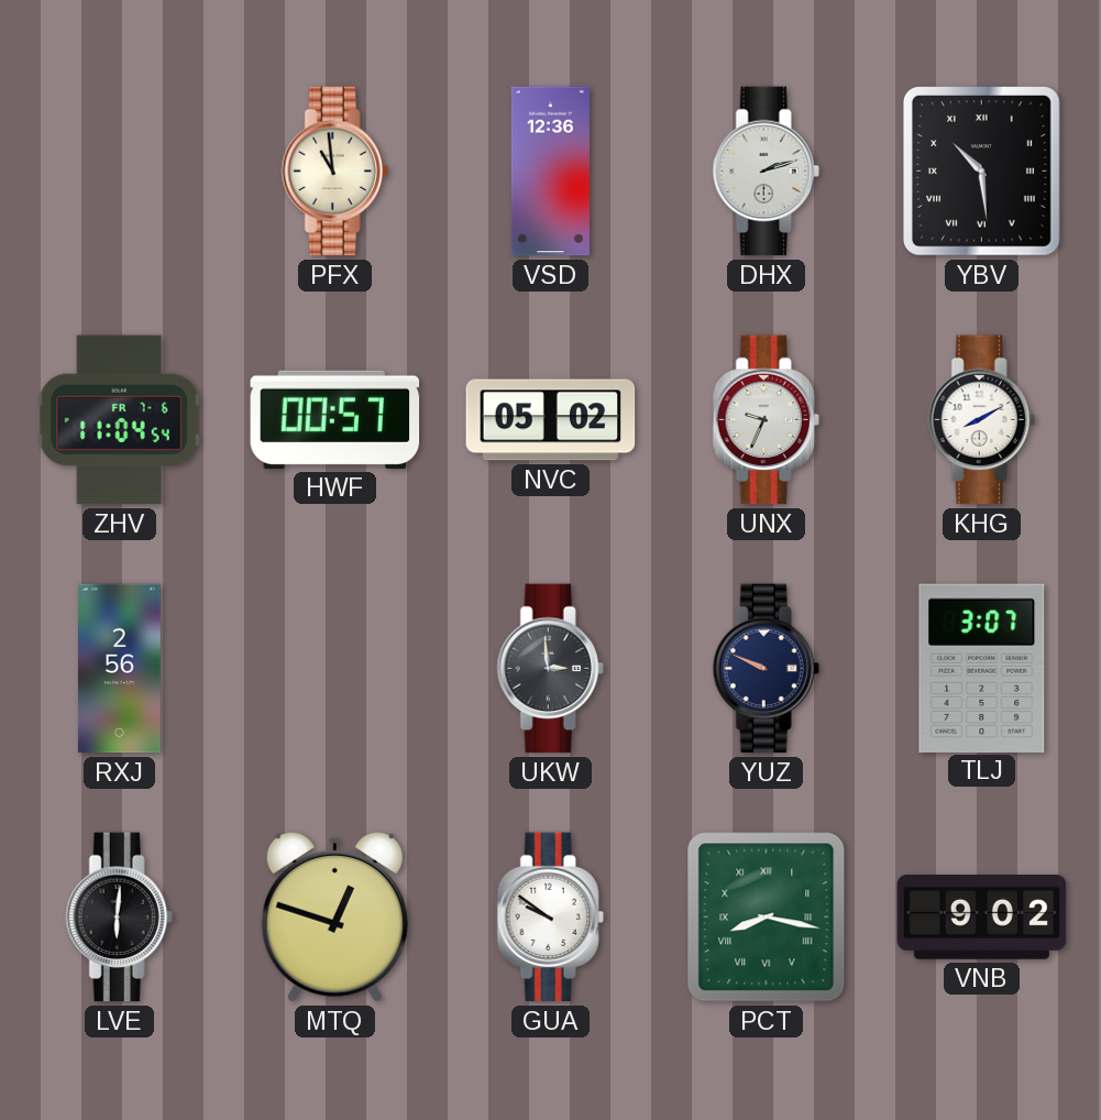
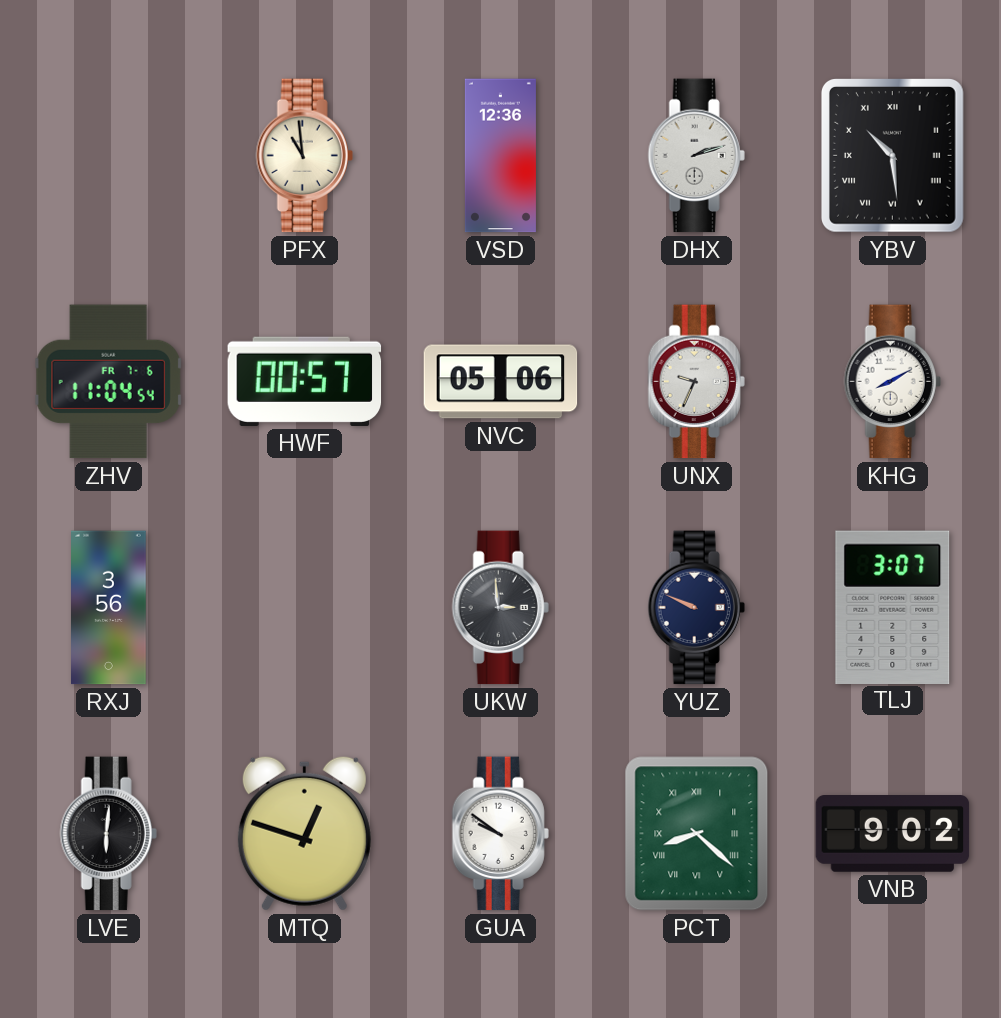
NVC: 05:02 -> 05:06 (501, 382)
RXJ: 2:56 -> 3:56 (109, 608)
PCT: 8:17 -> 8:22 (697, 834)
